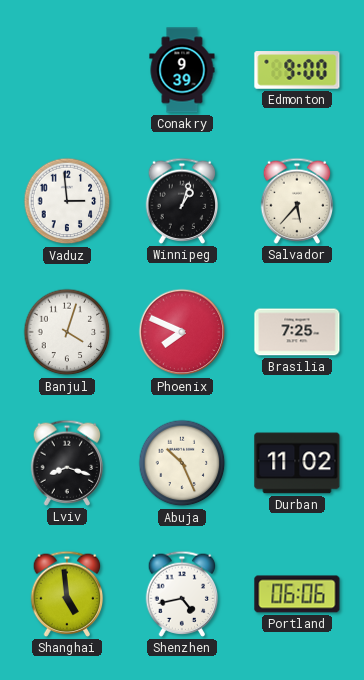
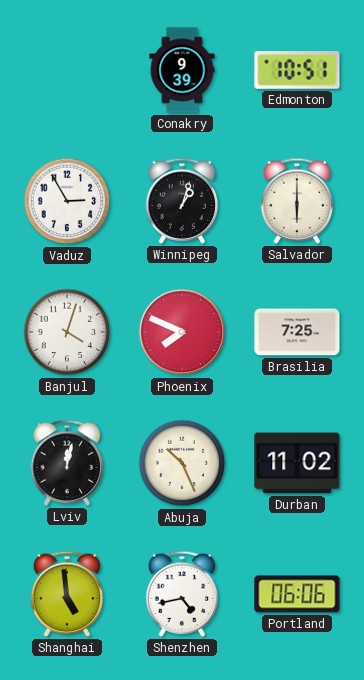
Edmonton: 9:00 -> 10:51 (297, 70)
Vaduz: 2:59 -> 2:55 (67, 201)
Salvador: 5:37 -> 6:00 (297, 201)
Lviv: 8:18 -> 12:02 (67, 463)
